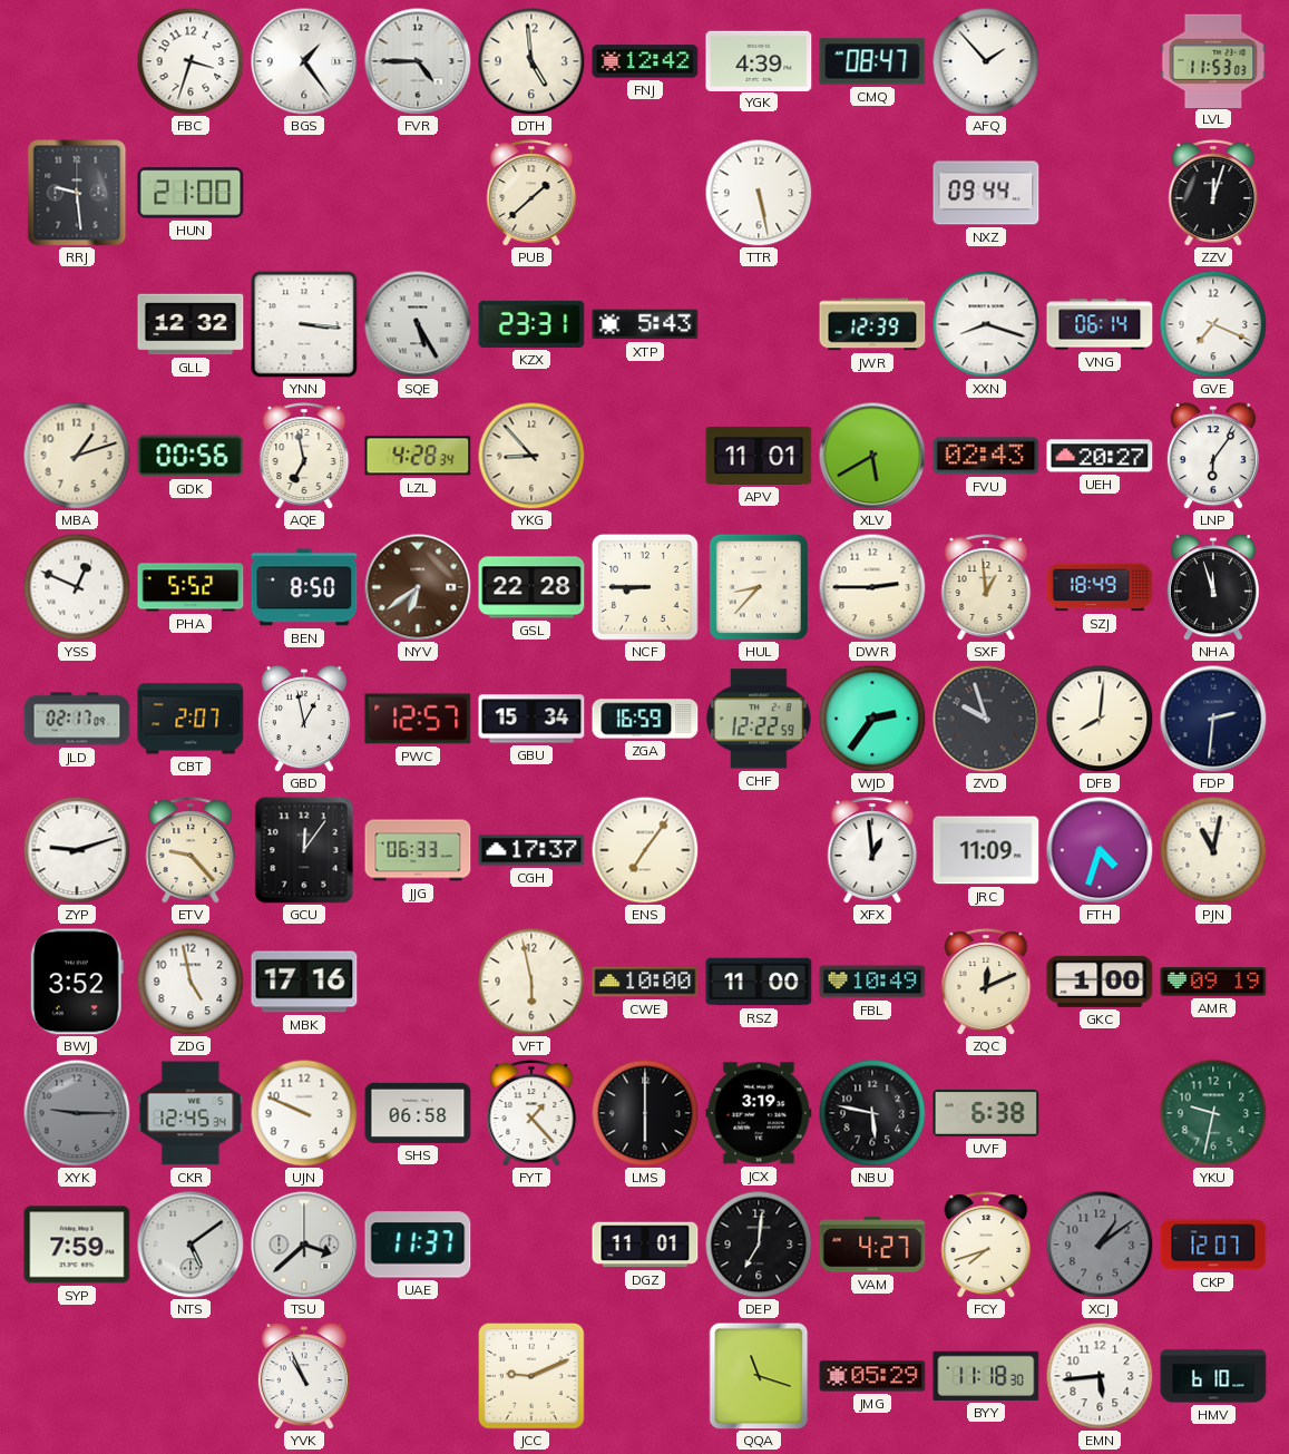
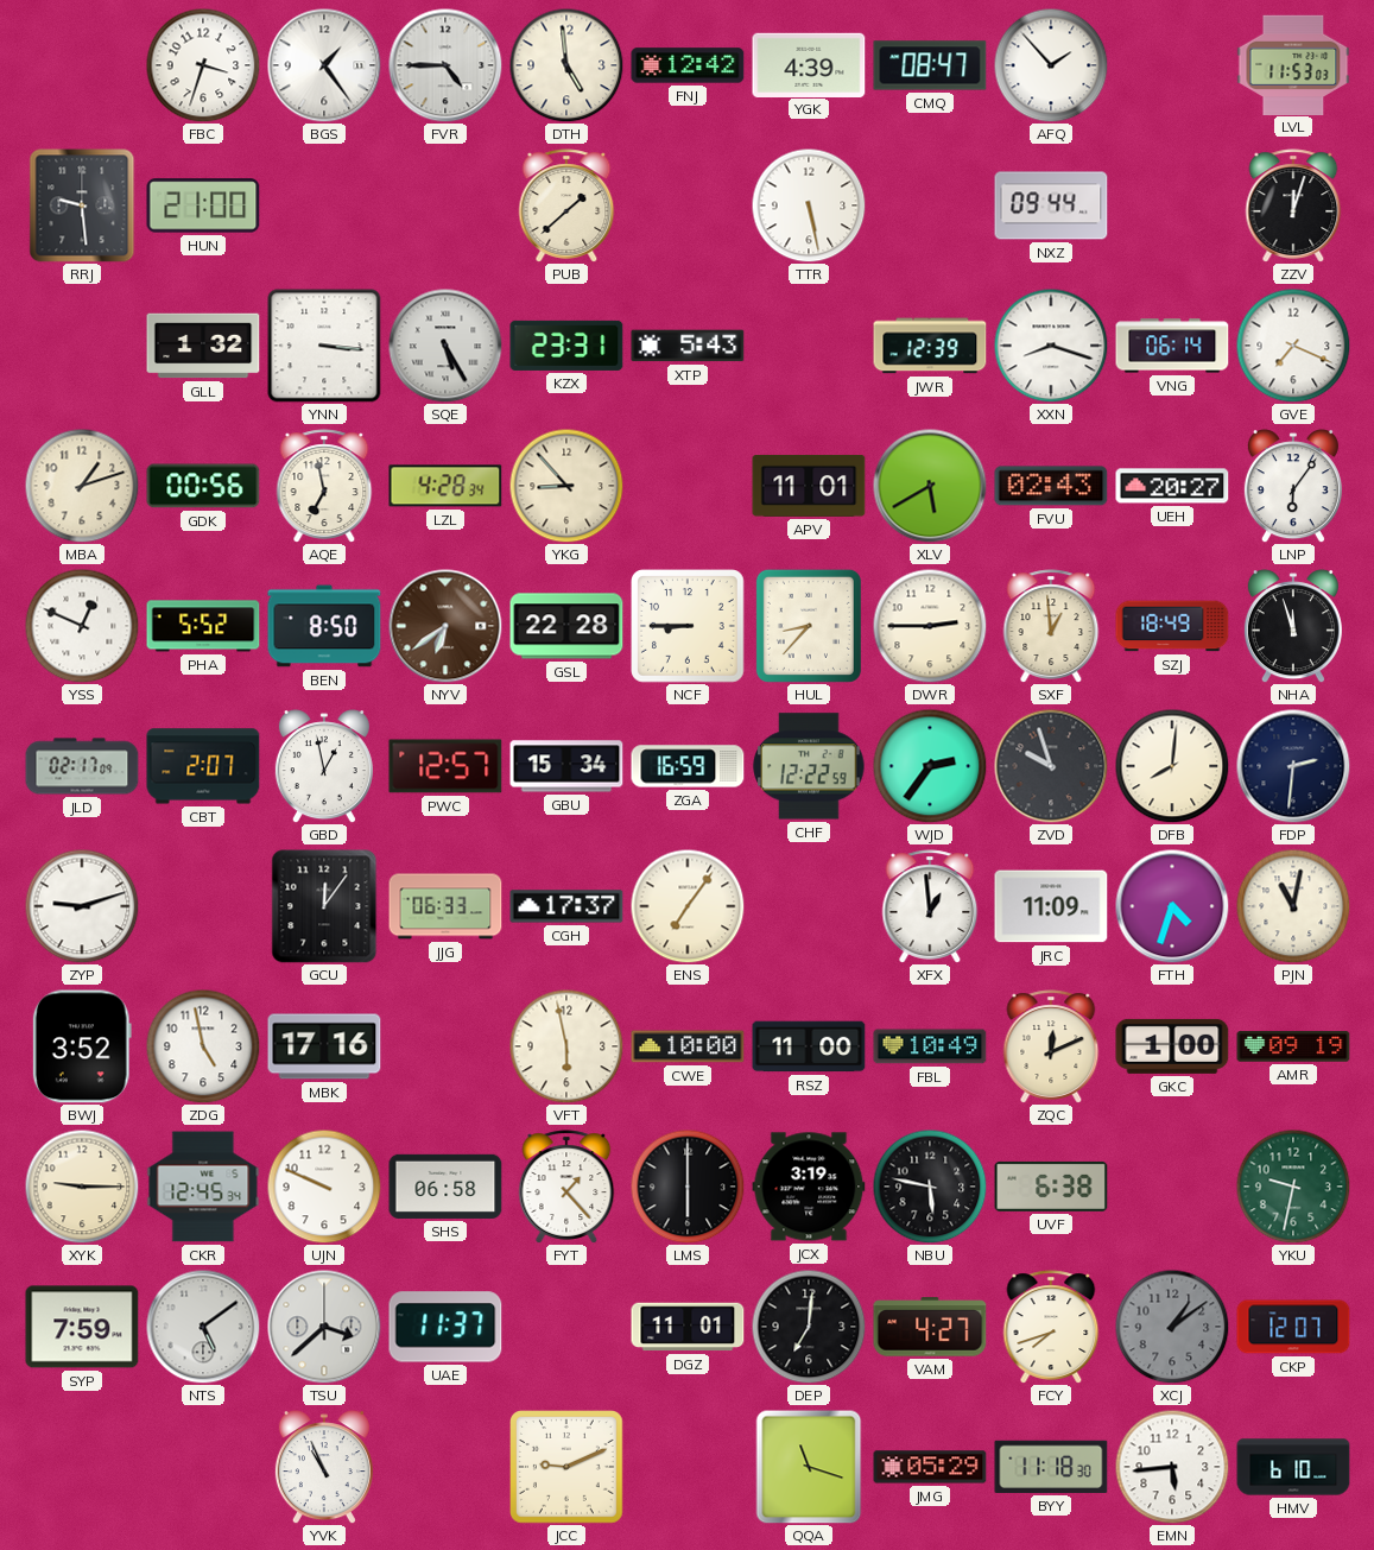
GLL: 12:32 -> 1:32 (203, 346)
ETV: 9:23 -> none (191, 850)
XYK dial: grey -> cream (82, 1187)
